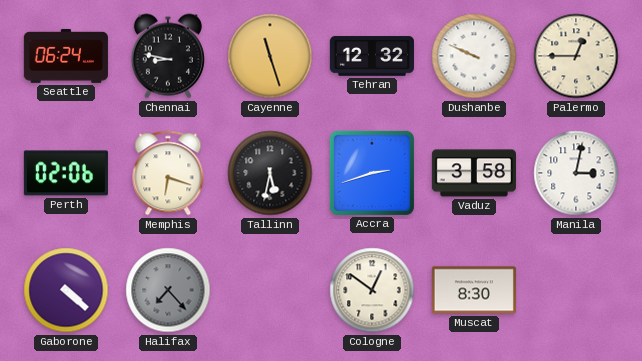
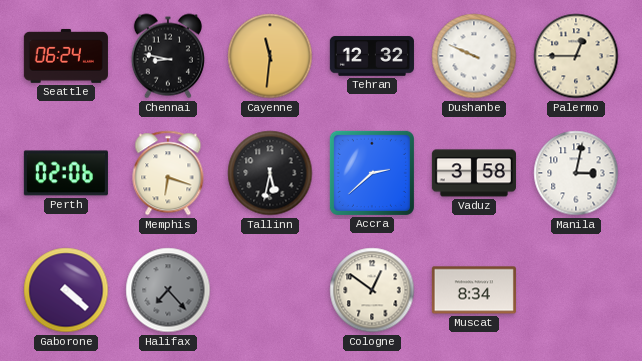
Cayenne: 11:27 -> 11:31 (270, 56)
Accra: 2:42 -> 2:38 (372, 173)
Muscat: 8:30 -> 8:34 (474, 290)
